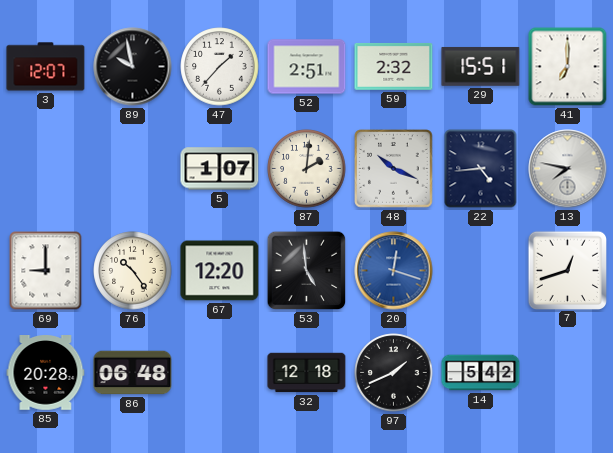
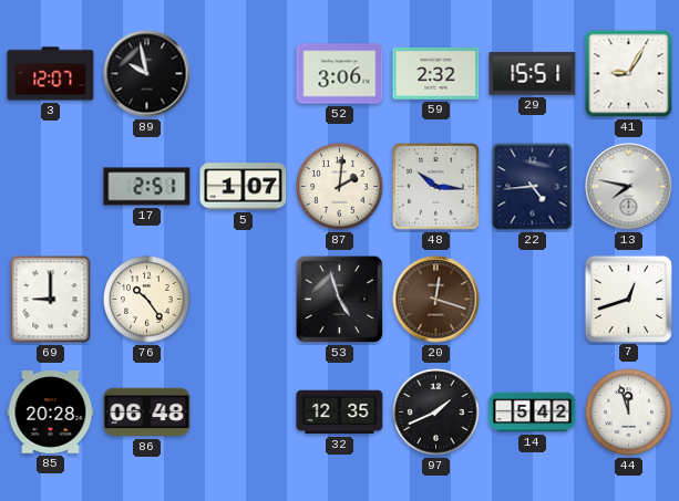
47: 1:37 -> none (220, 67)
52: 2:51 -> 3:06 (340, 74)
41: 7:00 -> 9:05 (629, 74)
17: none -> 2:51 (147, 187)
48: 10:19 -> 10:16 (436, 187)
67: 12:20 -> none (220, 271)
53: 4:59 -> 4:57 (340, 300)
20 dial: blue -> brown (436, 300)
32: 12:18 -> 12:35 (340, 413)
44: none -> 11:57 (629, 413)
